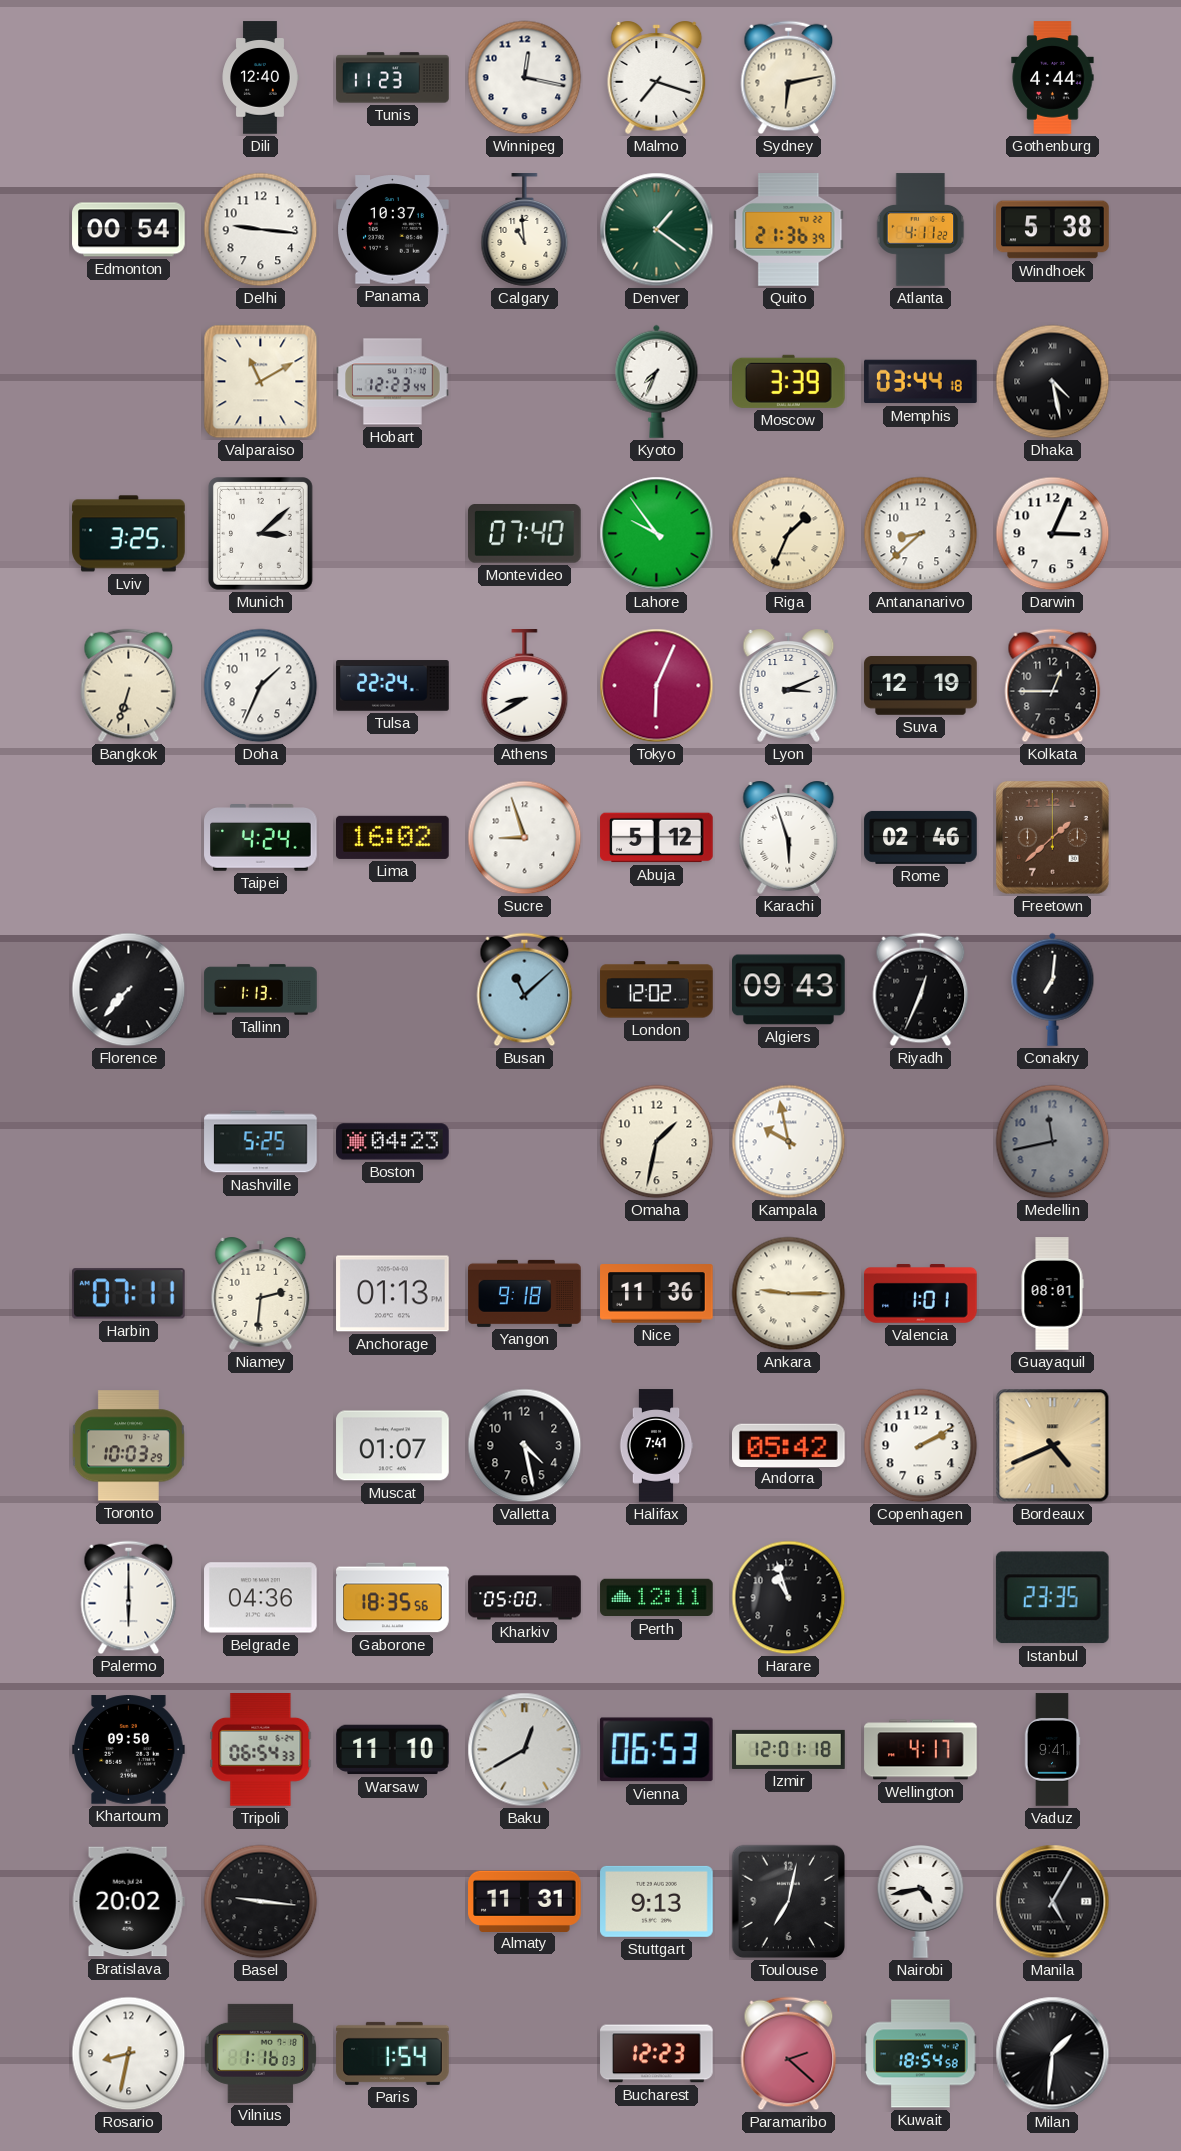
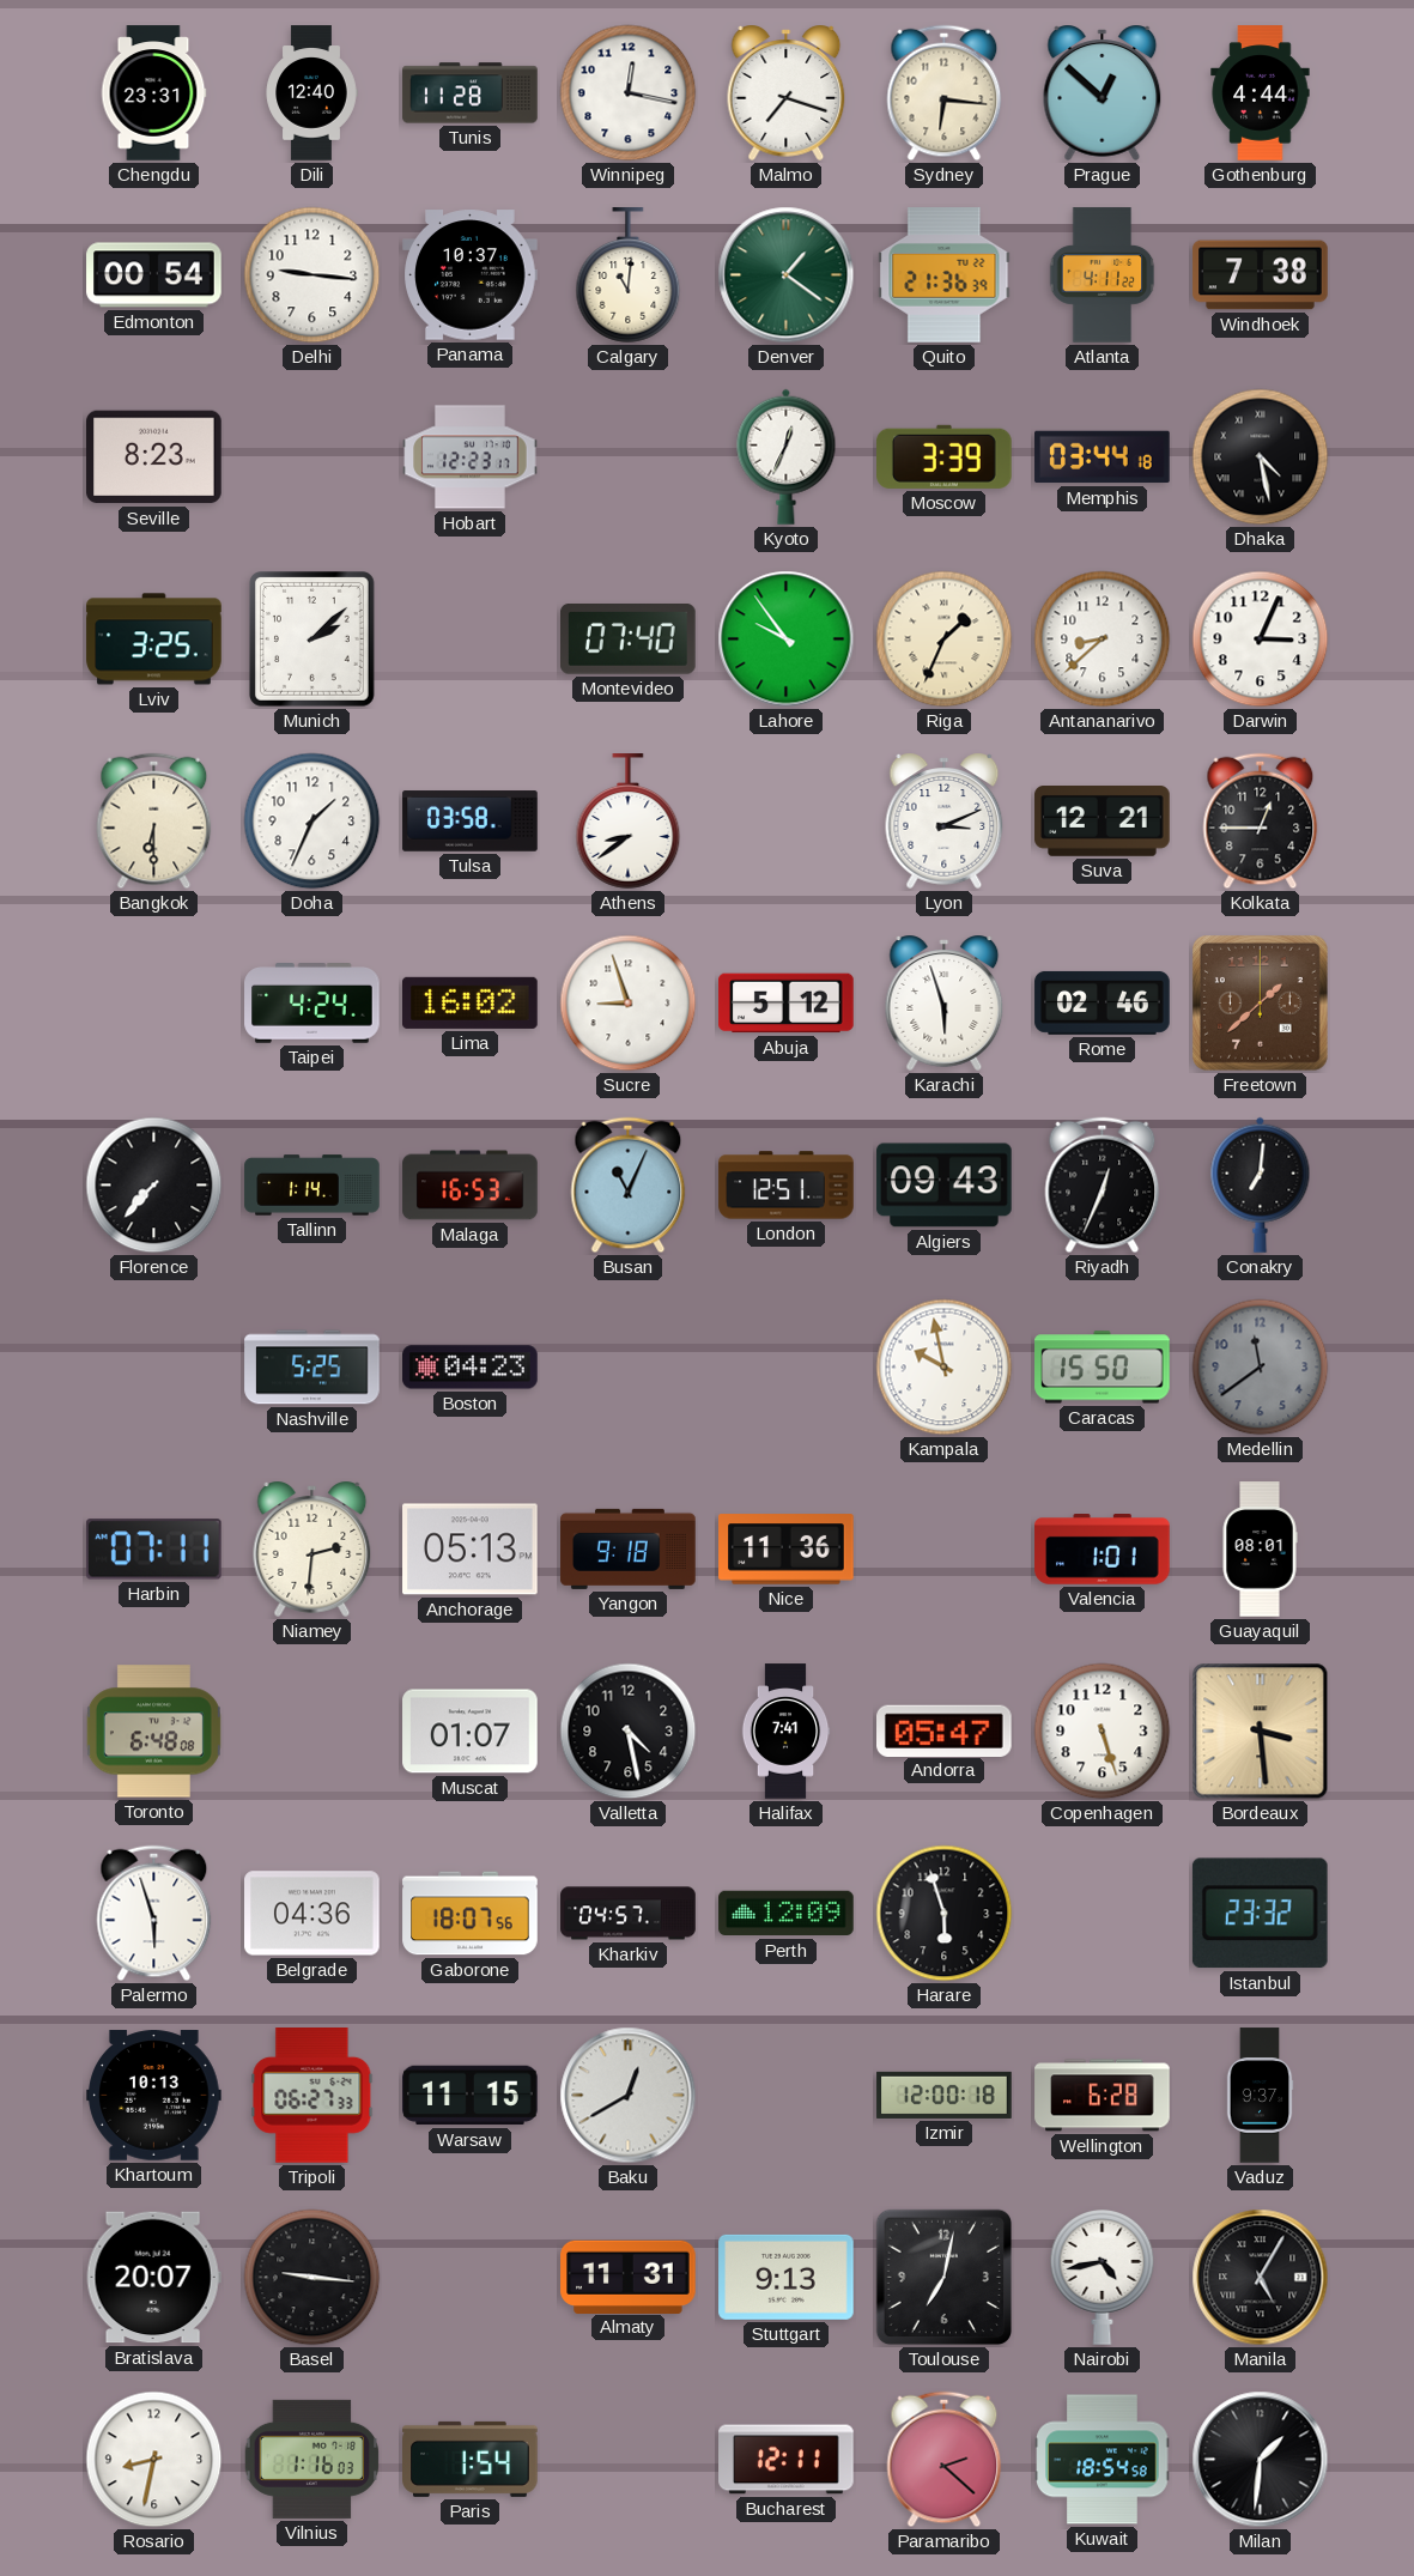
Chengdu: none -> 23:31 (153, 93)
Tunis: 11:23 -> 11:28 (471, 93)
Sydney: 6:13 -> 6:16 (945, 93)
Prague: none -> 12:52 (1103, 92)
Calgary: 10:59 -> 11:01 (629, 275)
Windhoek: 5:38 -> 7:38 (1261, 275)
Seville: none -> 8:23 (154, 457)
Valparaiso: 11:10 -> none (261, 382)
Hobart: 12:23:44 -> 12:23:17 (471, 457)
Kyoto: 7:34 -> 12:34 (787, 456)
Munich: 3:08 -> 2:08 (311, 640)
Bangkok: 6:33 -> 6:30 (154, 822)
Tulsa: 22:24 -> 03:58 (471, 822)
Athens: 8:40 -> 8:39 (629, 822)
Tokyo: 6:04 -> none (657, 686)
Suva: 12:19 -> 12:21 (1103, 822)
Tallinn: 1:13 -> 1:14 (312, 1186)
Malaga: none -> 16:53 (471, 1186)
Busan: 11:08 -> 11:04 (629, 1186)
London: 12:02 -> 12:51 (787, 1186)
Omaha: 1:32 -> none (657, 1142)
Caracas: none -> 15:50 (1103, 1368)
Medellin: 11:43 -> 11:39 (1261, 1368)
Anchorage: 01:13 -> 05:13 (471, 1550)
Ankara: 9:15 -> none (789, 1294)
Toronto: 10:03 -> 6:48 (153, 1732)
Andorra: 05:42 -> 05:47 (945, 1731)
Copenhagen: 2:10 -> 5:27 (1103, 1732)
Bordeaux: 4:41 -> 3:29 (1261, 1732)
Palermo: 6:00 -> 5:57 (154, 1914)
Gaborone: 18:35 -> 18:07 (471, 1914)
Kharkiv: 05:00 -> 04:57 (629, 1914)
Perth: 12:11 -> 12:09 (787, 1914)
Harare: 10:57 -> 5:57 (945, 1914)
Istanbul: 23:35 -> 23:32 (1260, 1914)
Khartoum: 09:50 -> 10:13 (154, 2096)
Tripoli: 06:54 -> 06:27 (312, 2096)
Warsaw: 11:10 -> 11:15 (471, 2096)
Vienna: 06:53 -> none (656, 1750)
Izmir: 12:01 -> 12:00 (945, 2095)
Wellington: 4:17 -> 6:28 (1103, 2096)
Vaduz: 9:41 -> 9:37 (1260, 2096)
Bratislava: 20:02 -> 20:07 (153, 2278)
Bucharest: 12:23 -> 12:11 (787, 2460)
